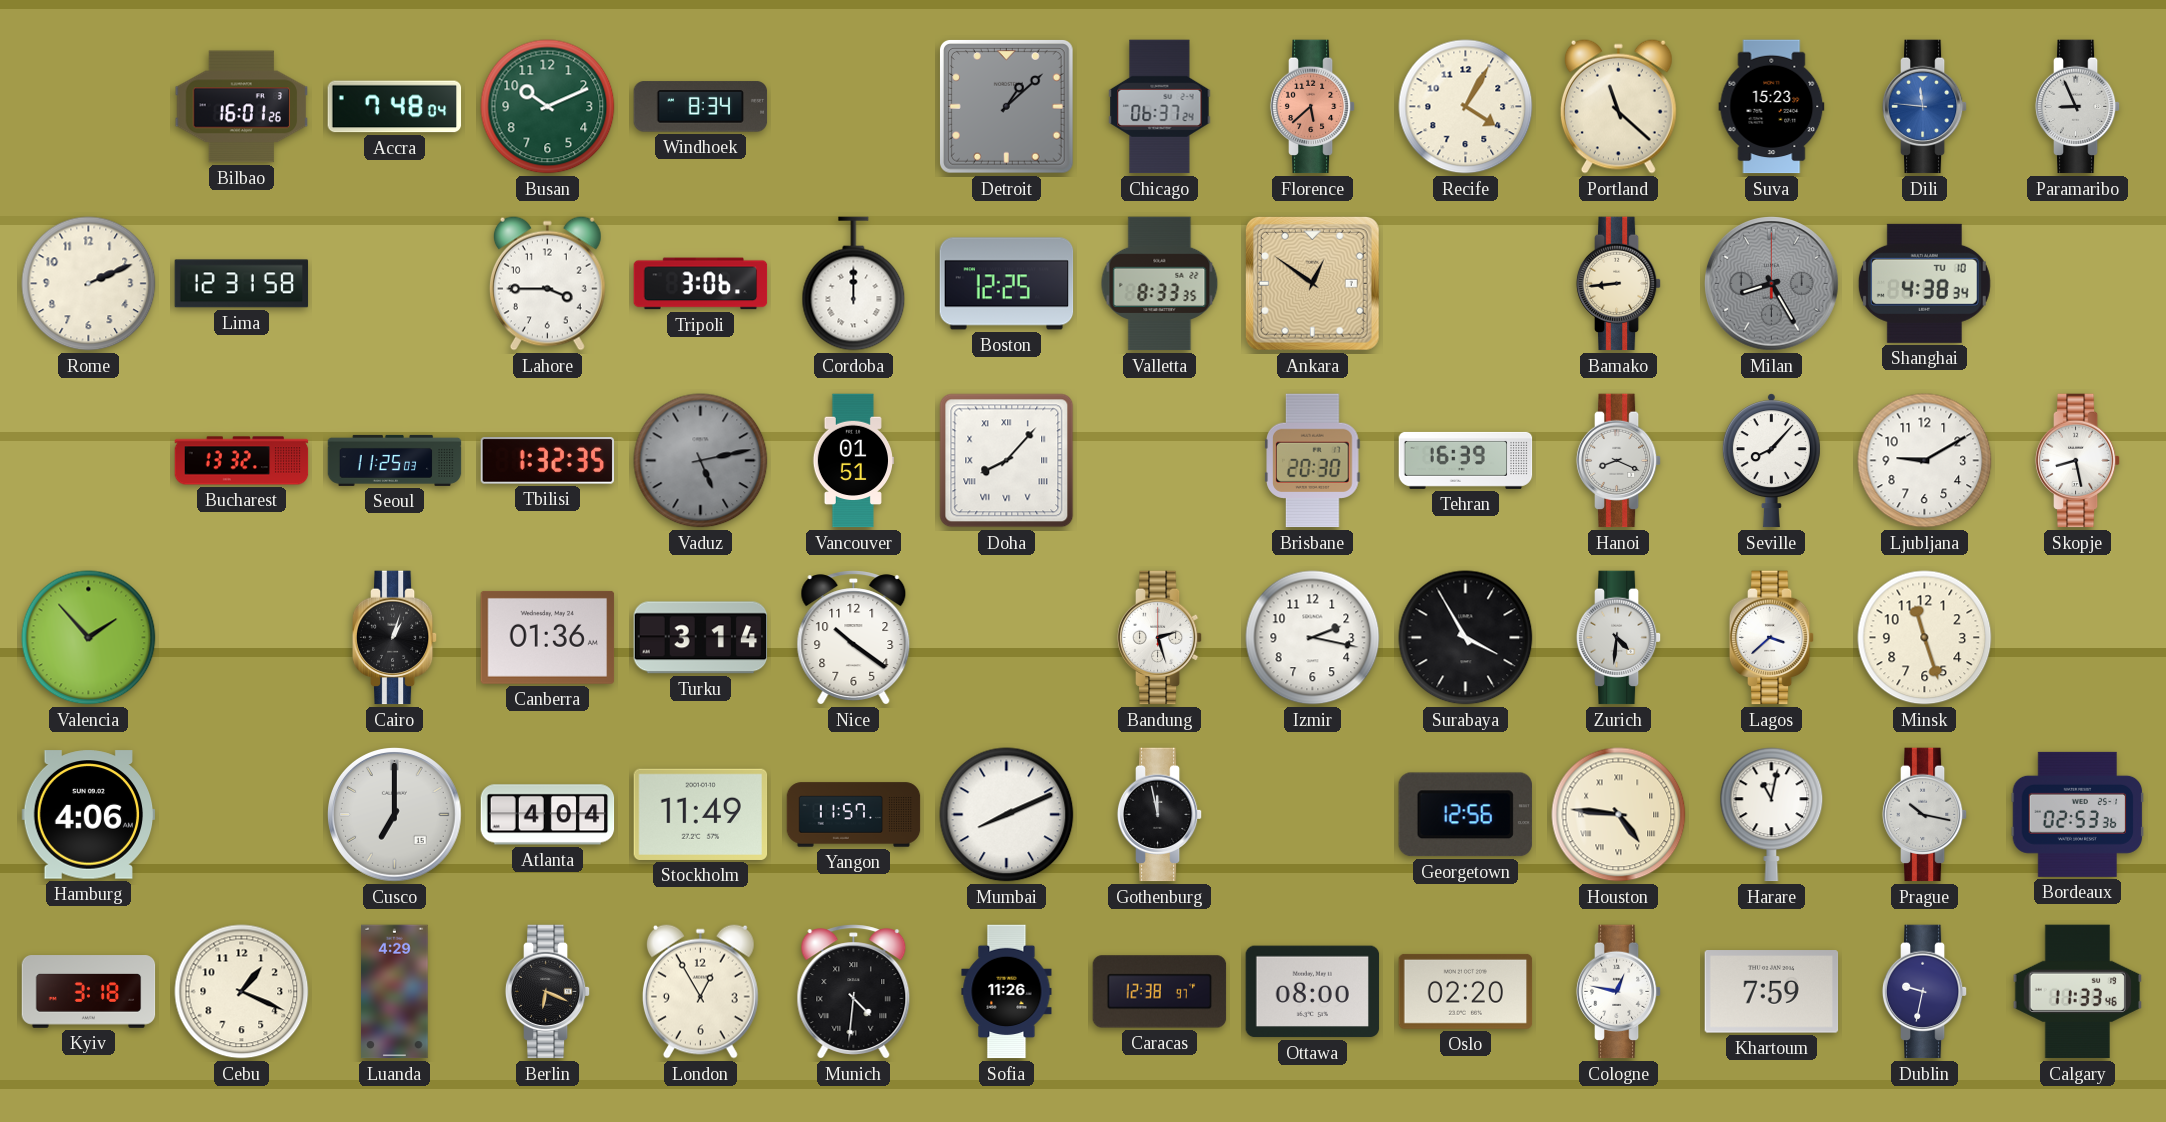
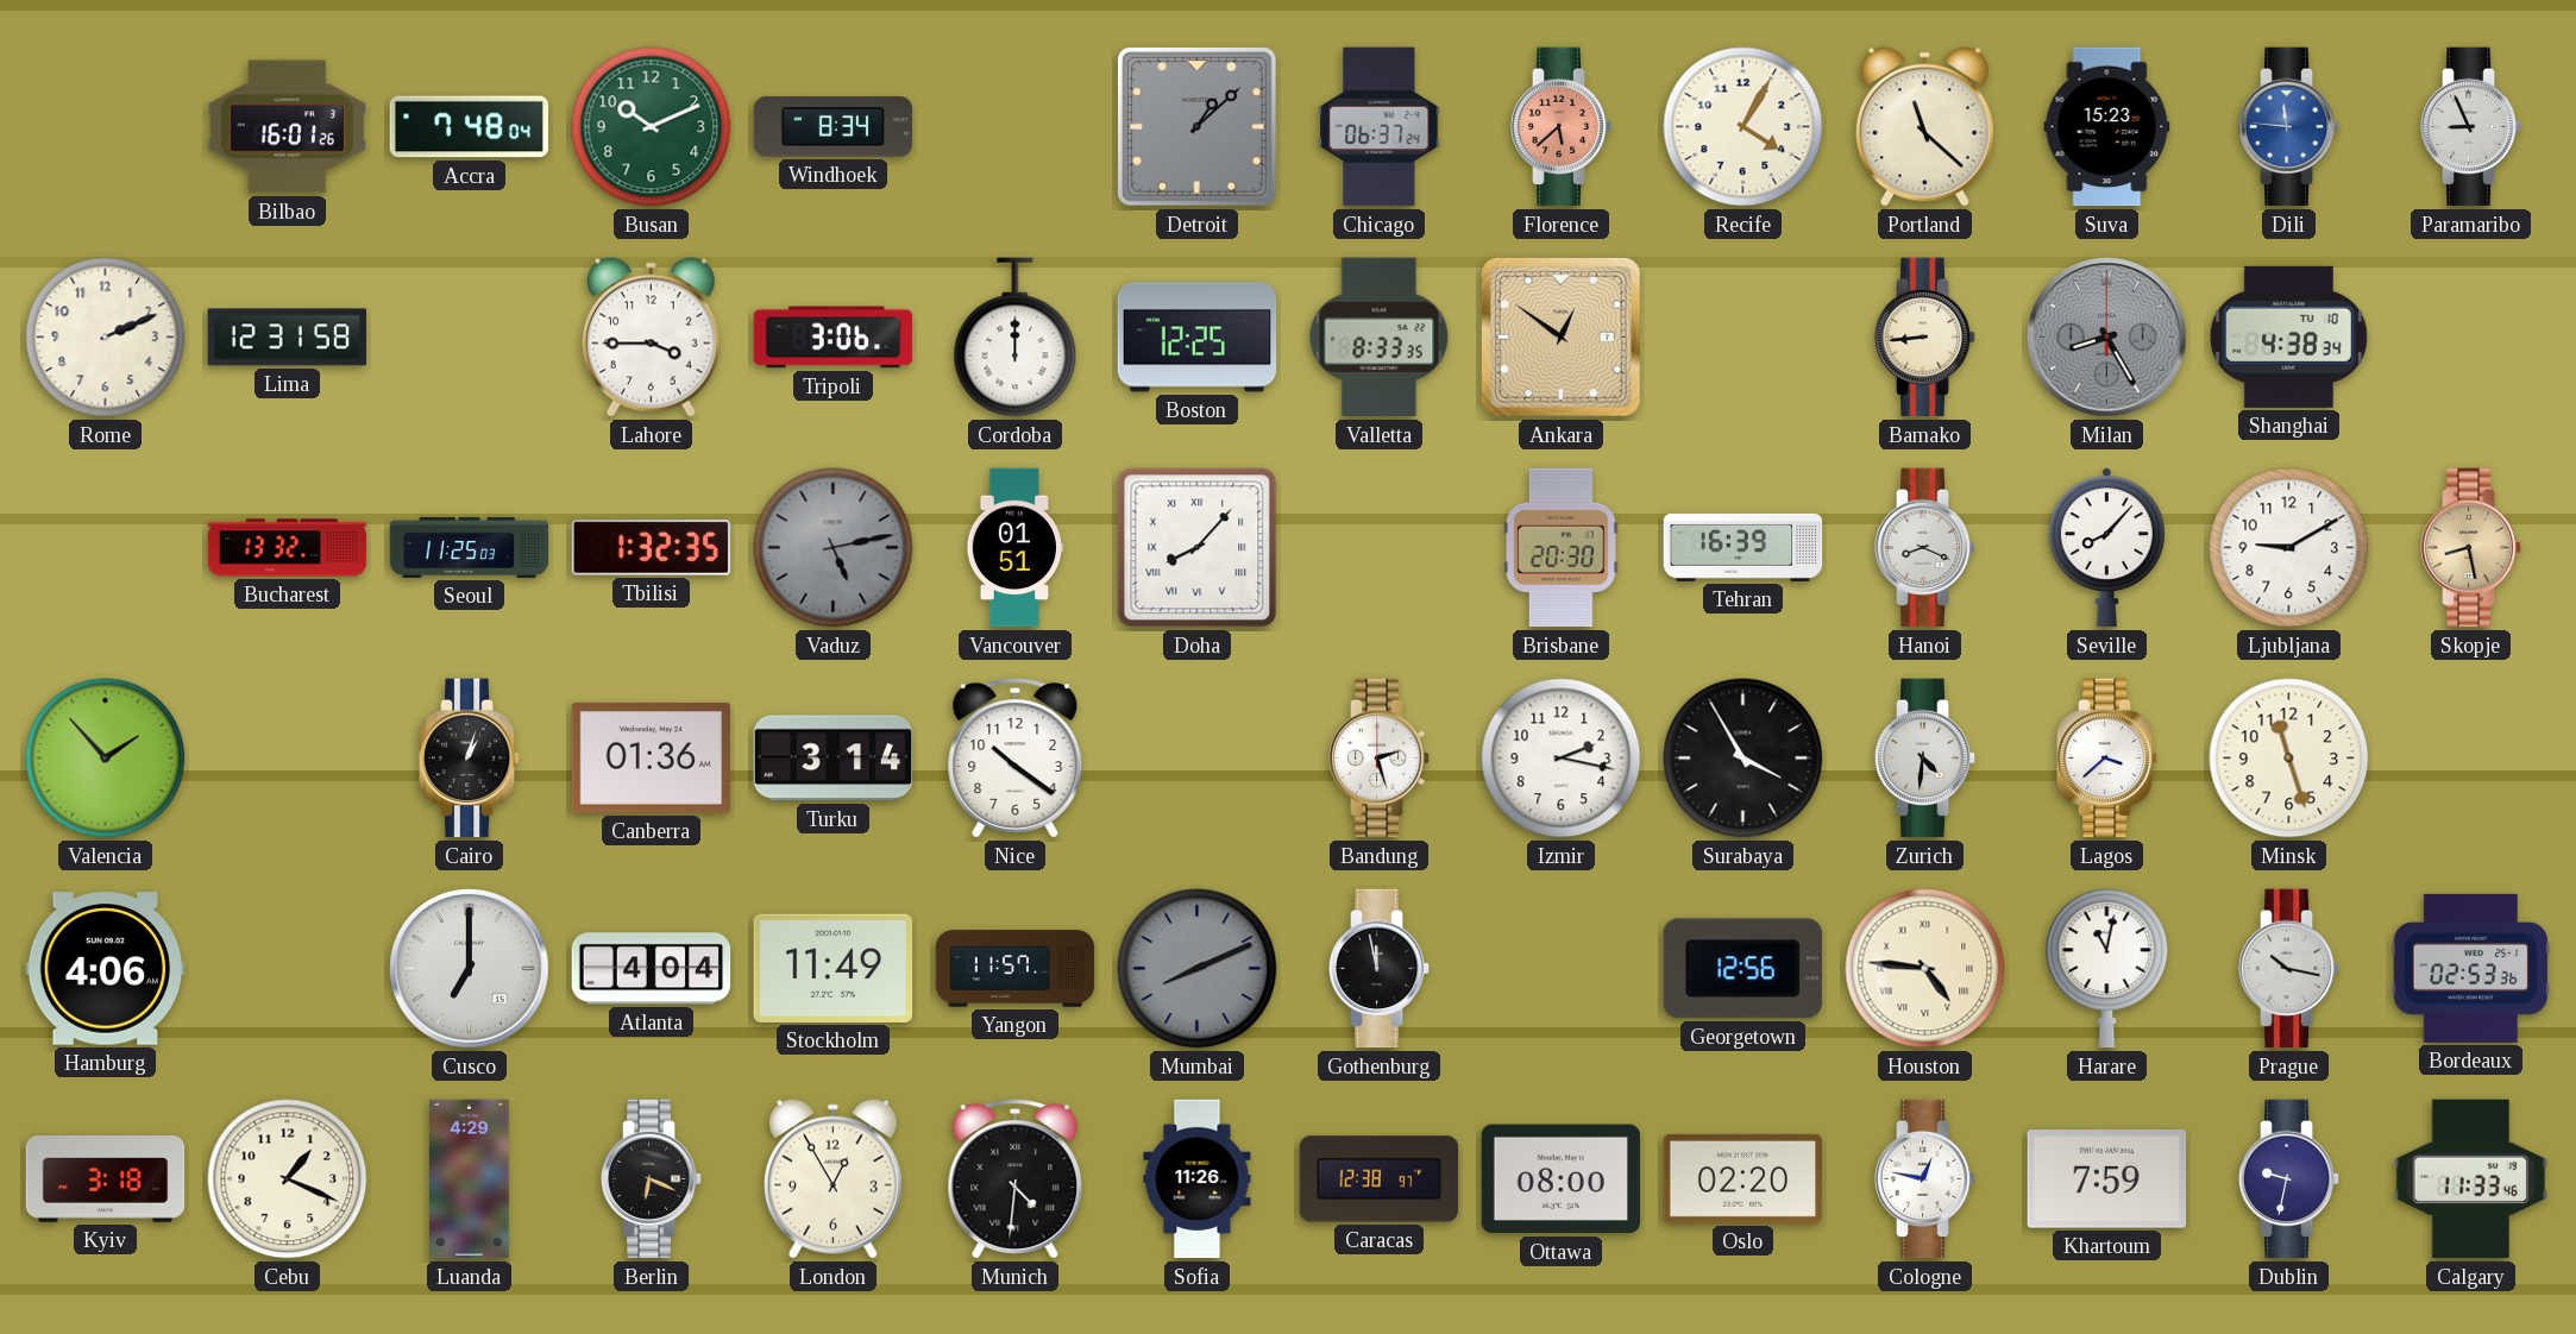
Skopje dial: white -> champagne (2471, 548)
Mumbai dial: white -> grey (1198, 969)
